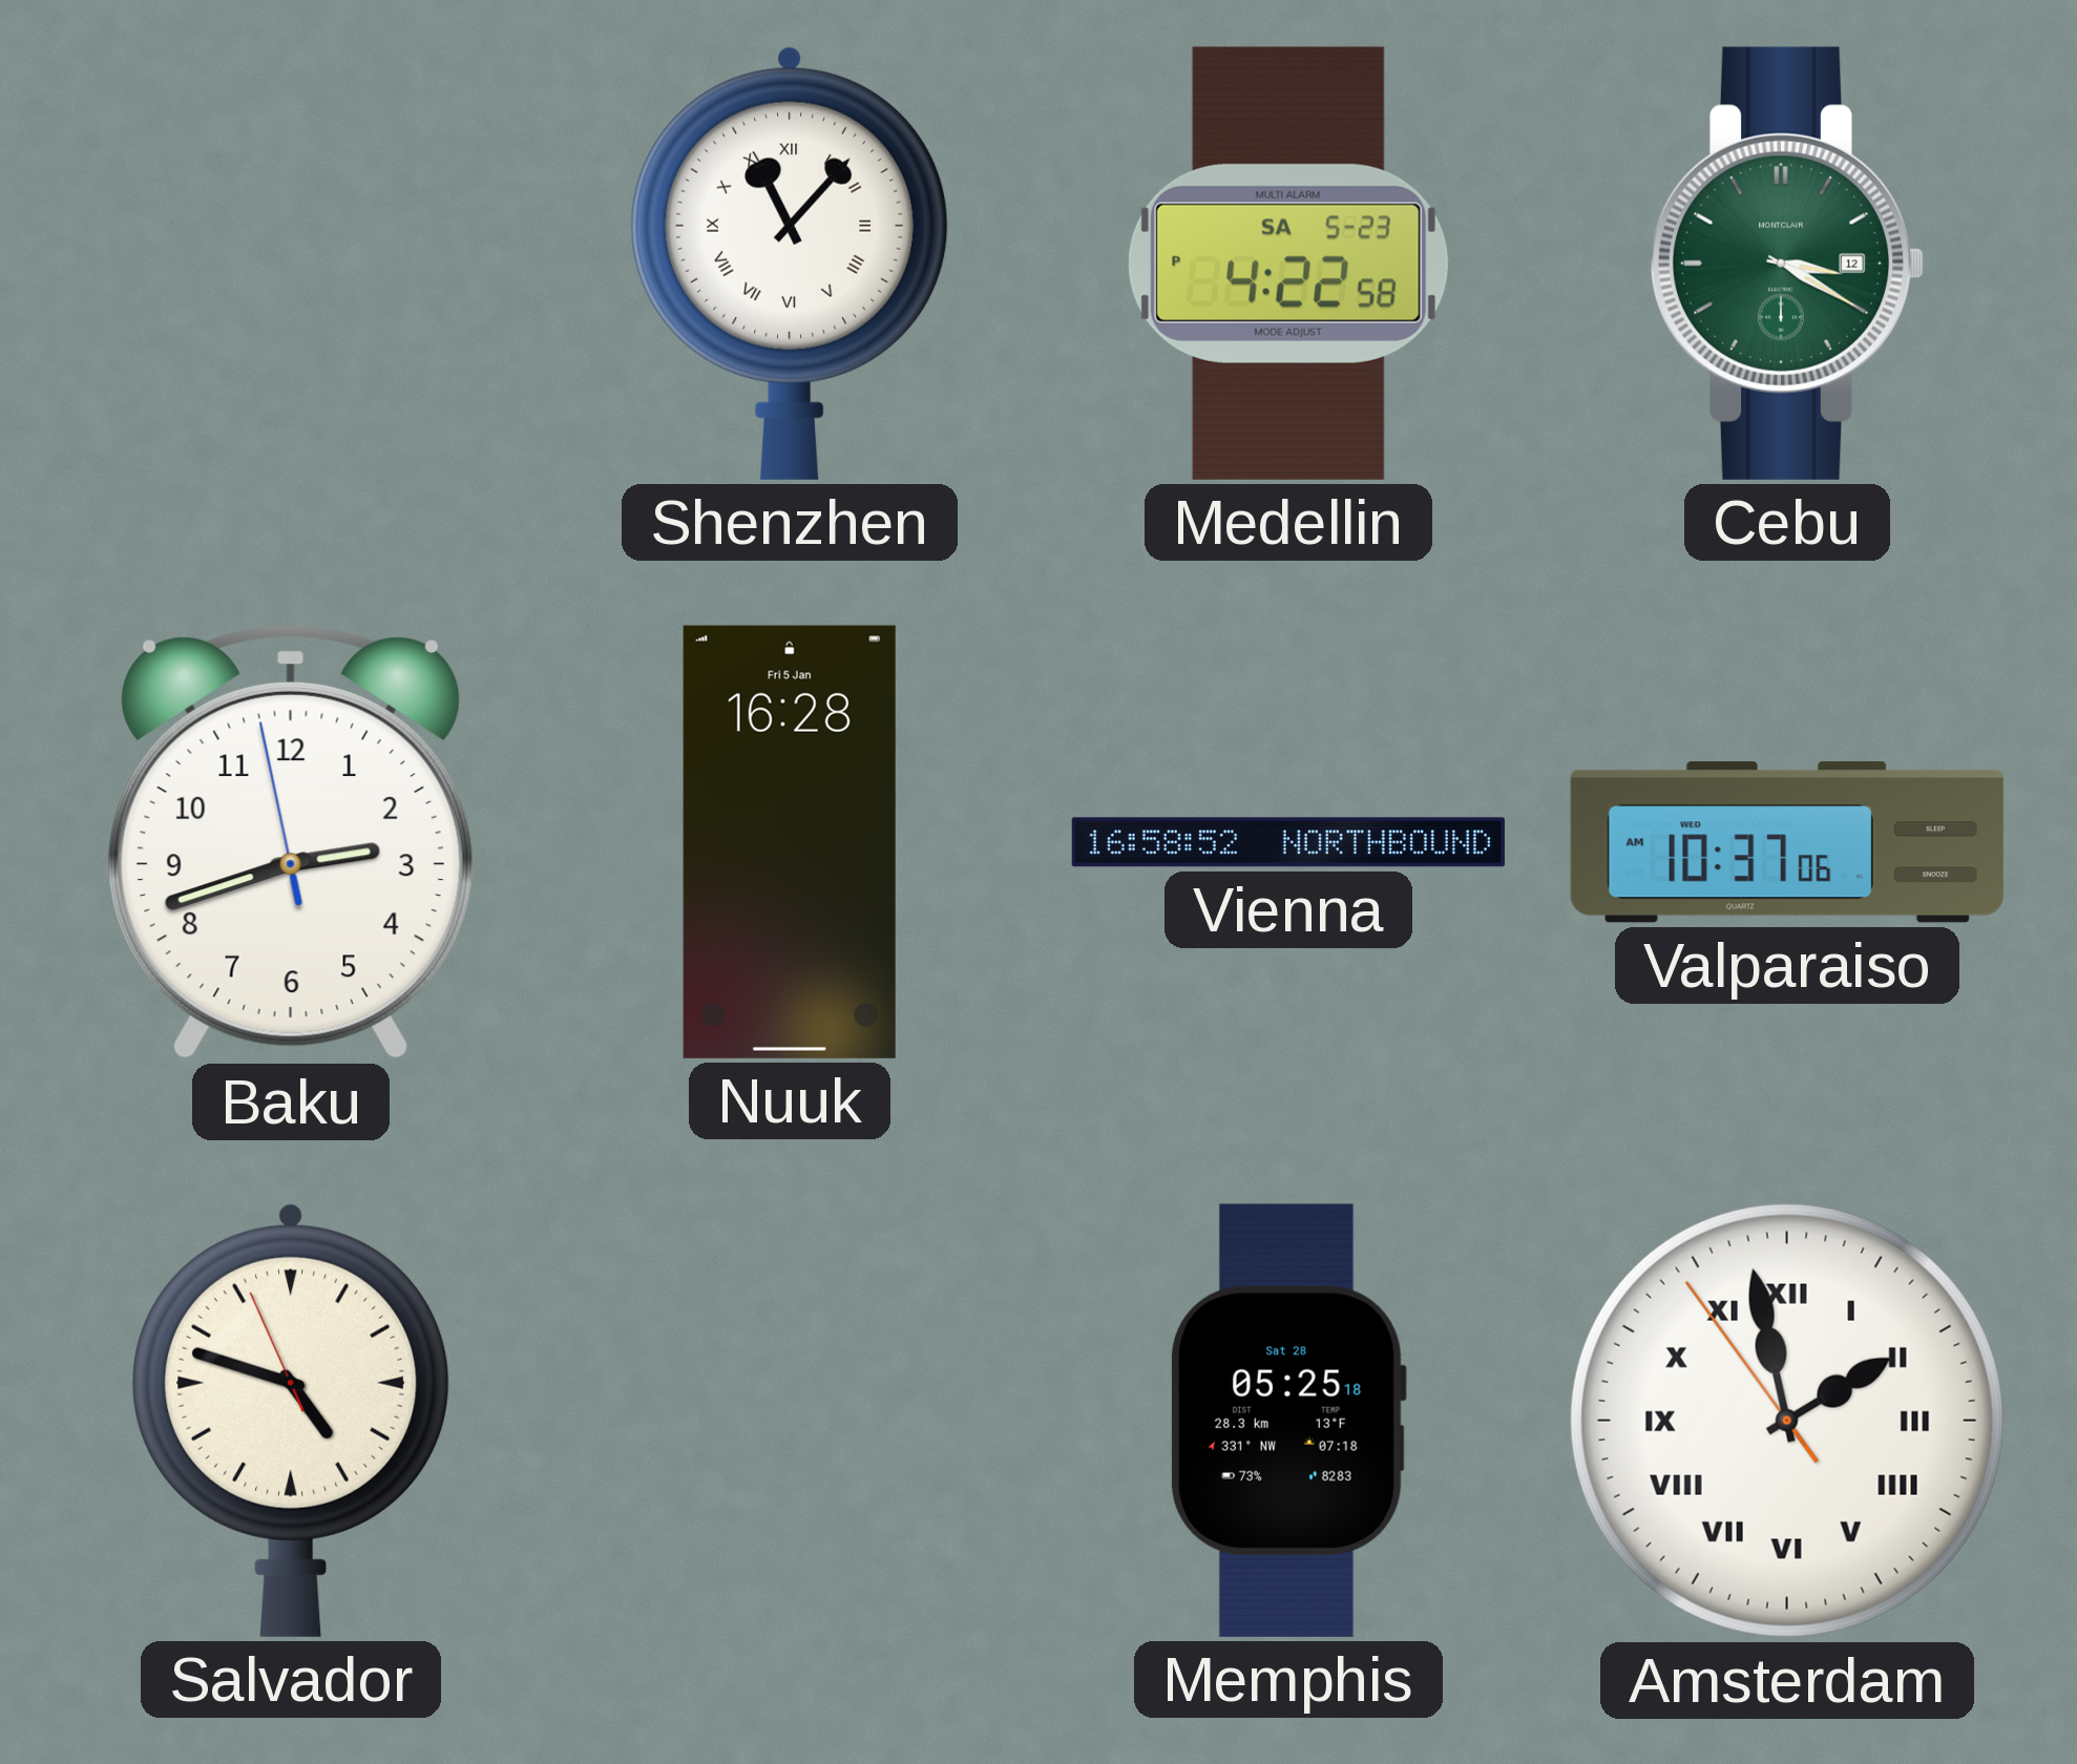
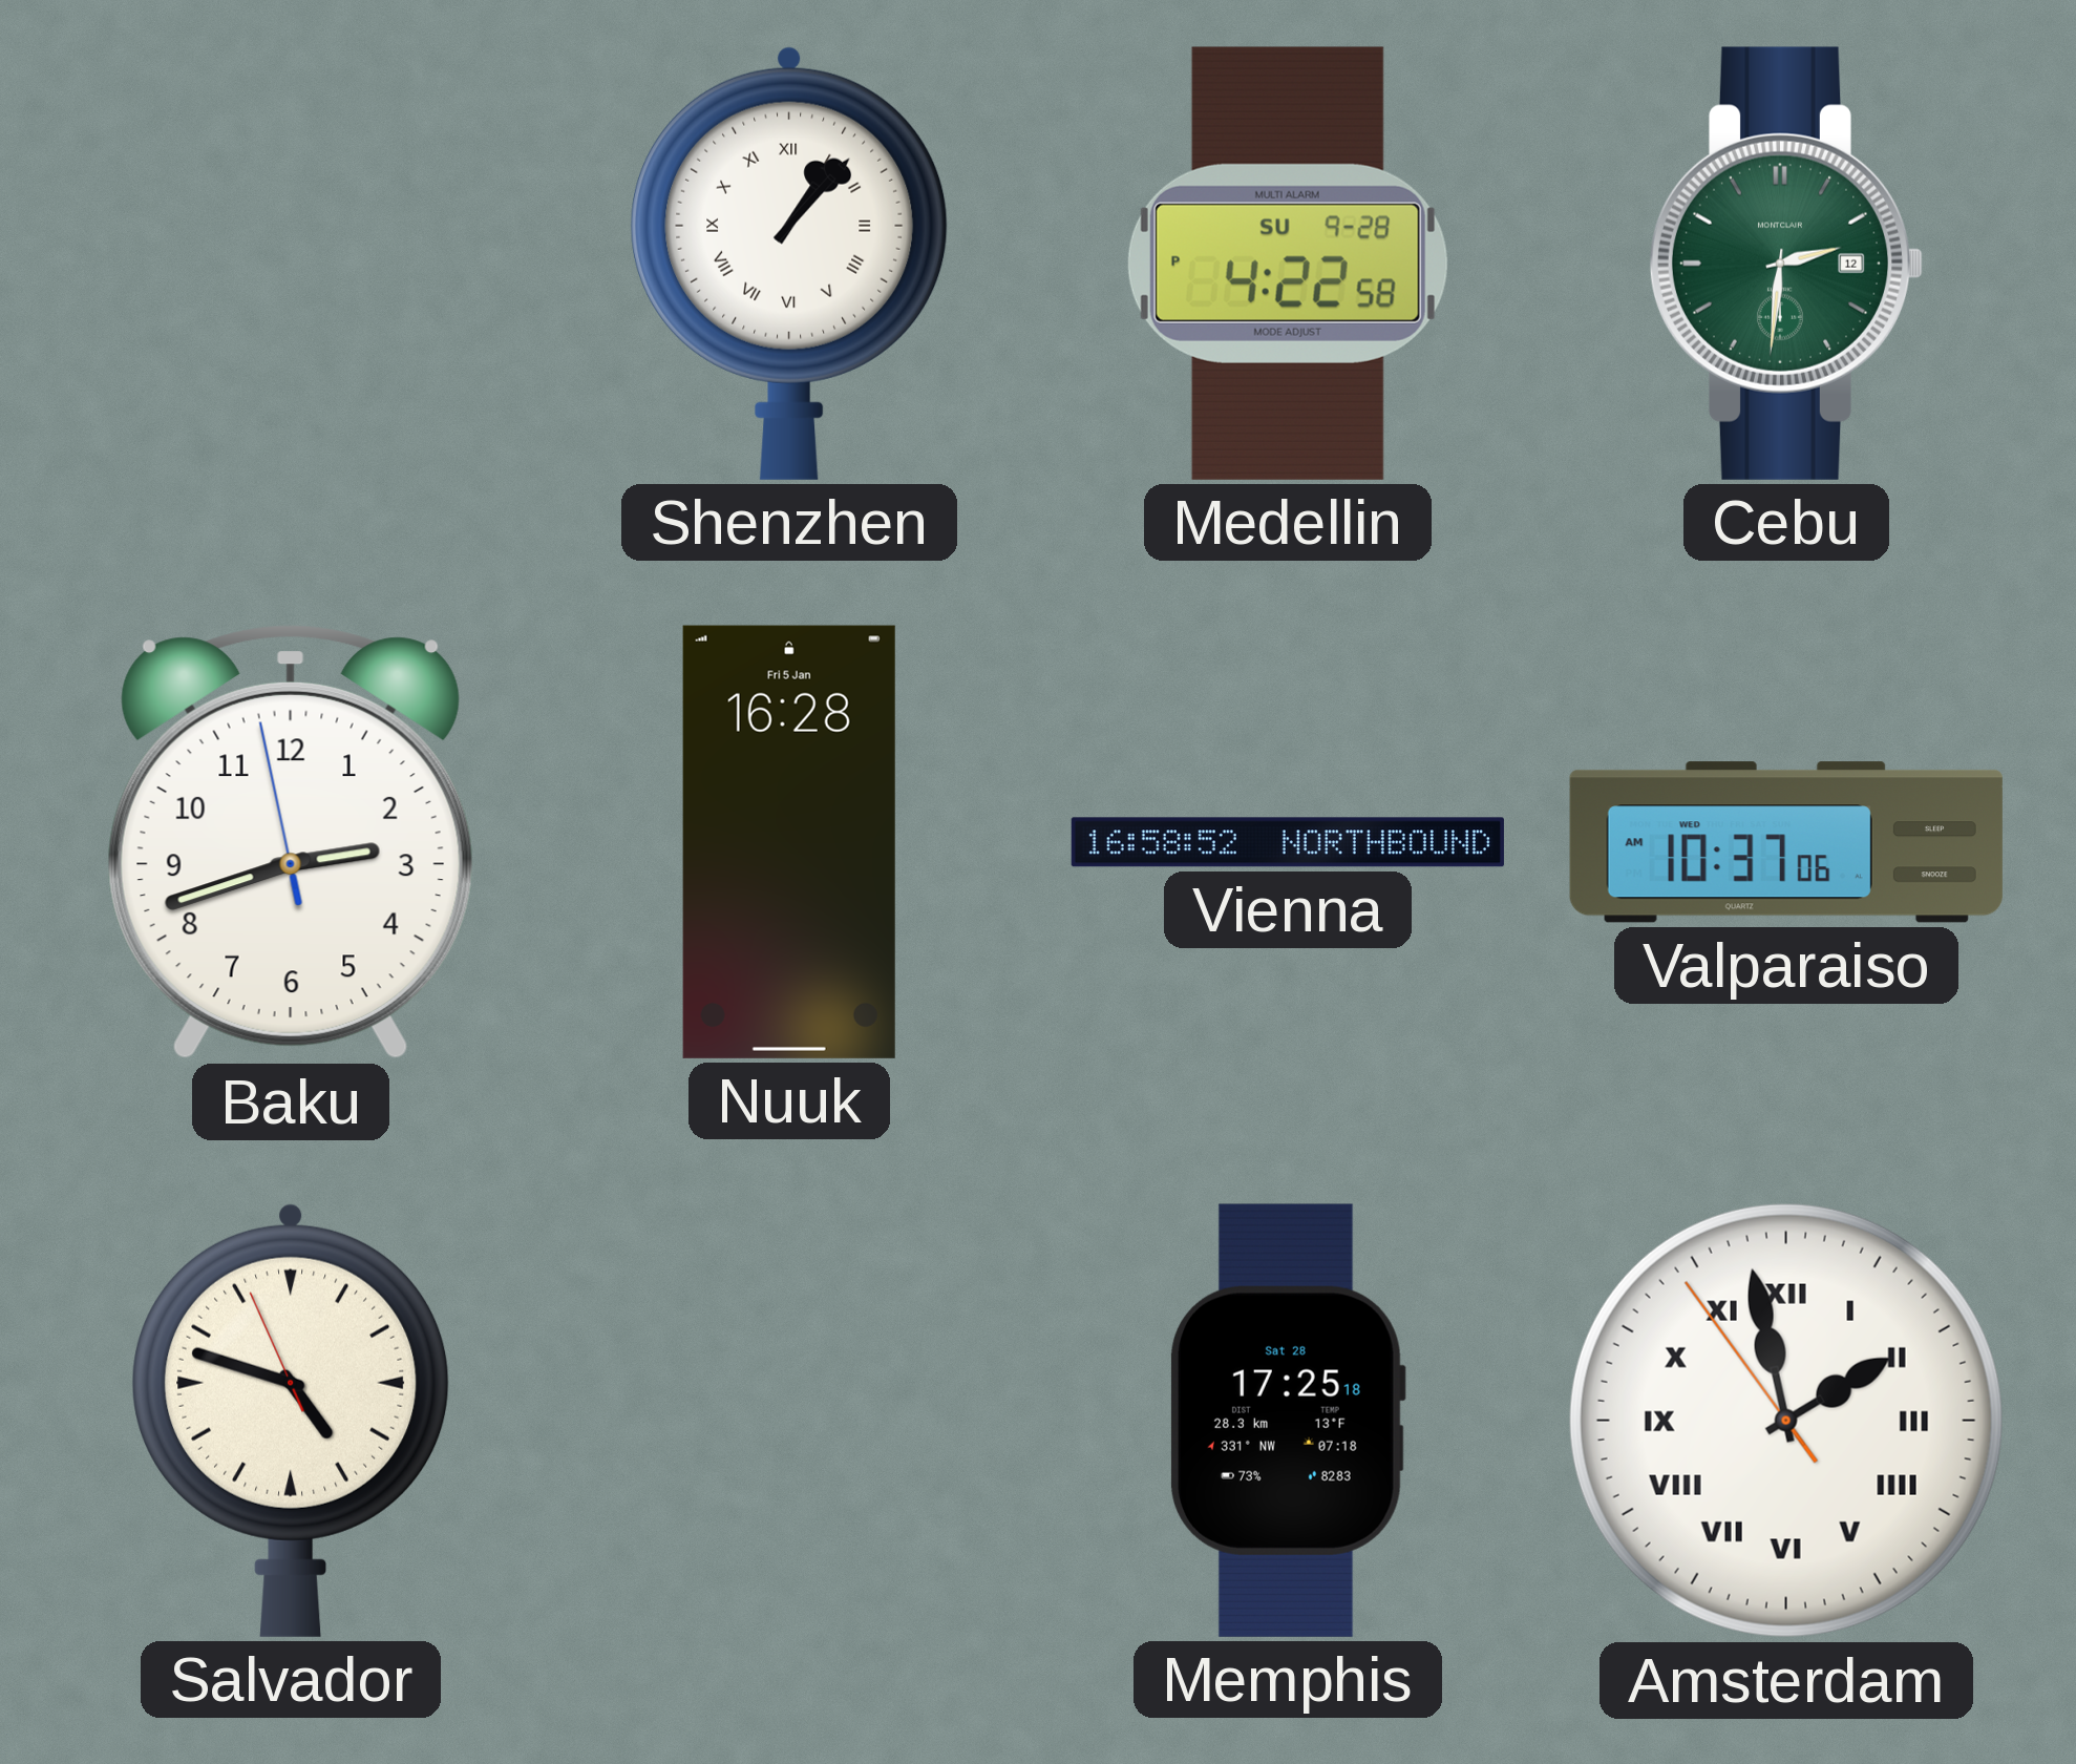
Shenzhen: 11:07 -> 1:07 (789, 262)
Medellin date: SA 5-23 -> SU 9-28 (1288, 264)
Cebu: 3:20 -> 2:31 (1786, 264)
Memphis: 05:25 -> 17:25 (1288, 1421)
